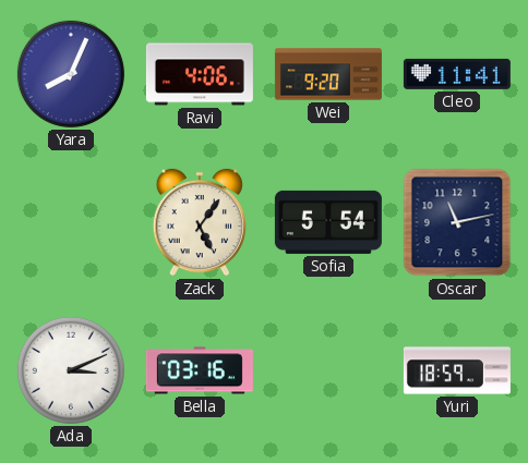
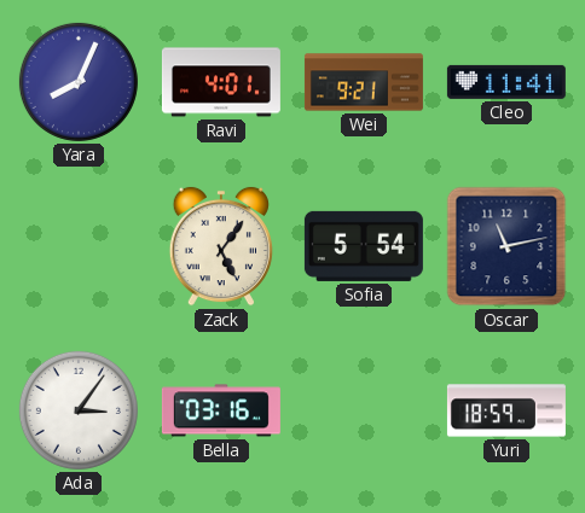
Ravi: 4:06 -> 4:01 (221, 82)
Wei: 9:20 -> 9:21 (364, 82)
Ada: 3:11 -> 3:06 (79, 410)
